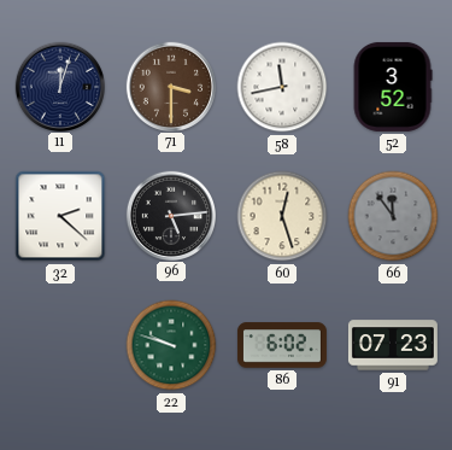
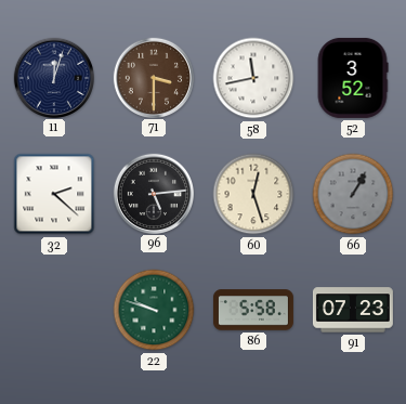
66: 11:54 -> 1:05 (353, 194)
86: 6:02 -> 5:58 (253, 310)
